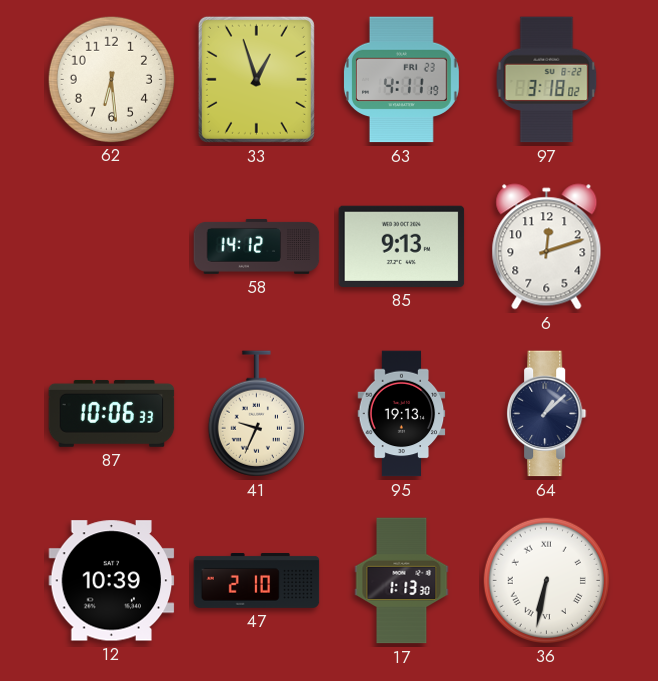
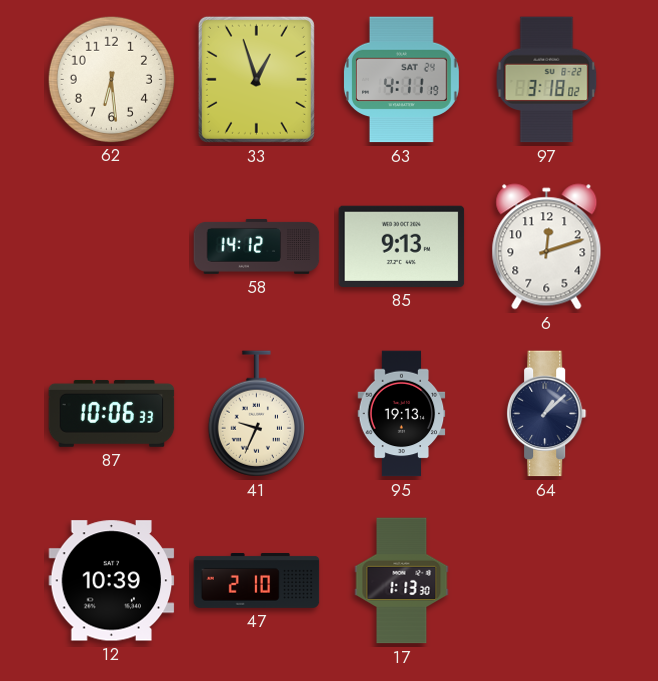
63 date: FRI 23 -> SAT 24 (401, 80)
36: 6:32 -> none (546, 580)
